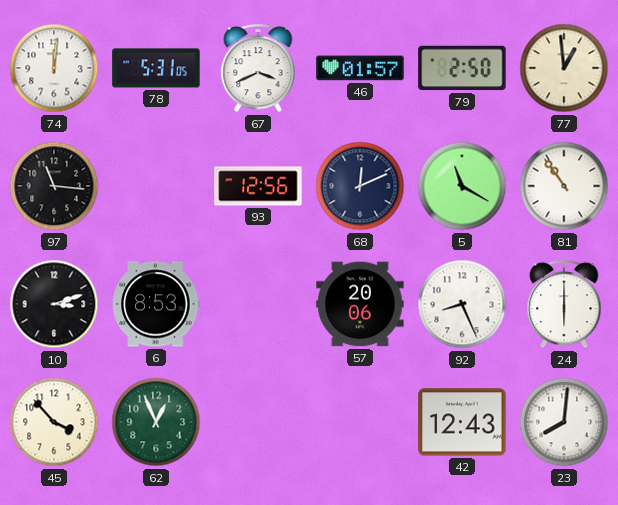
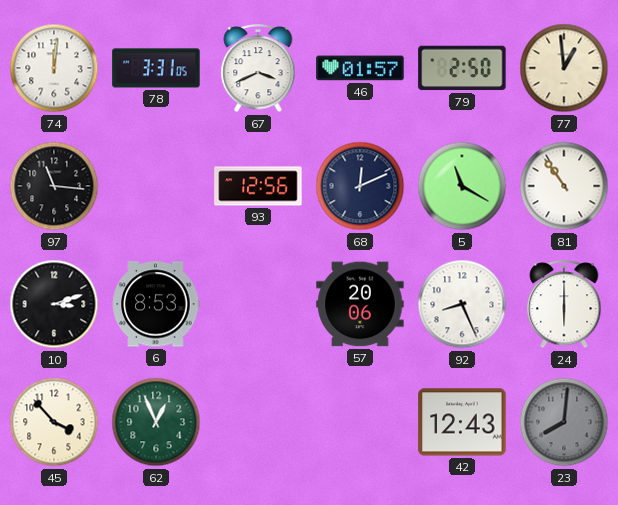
78: 5:31 -> 3:31 (156, 68)
23 dial: white -> grey (564, 422)
